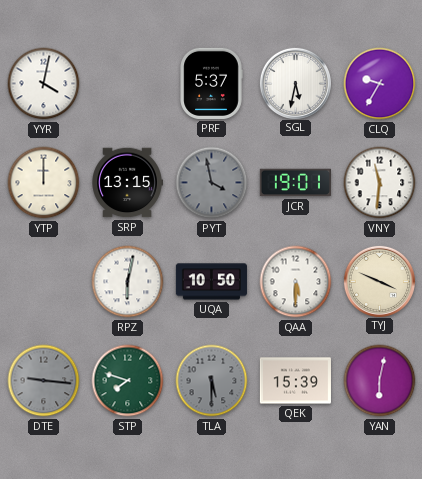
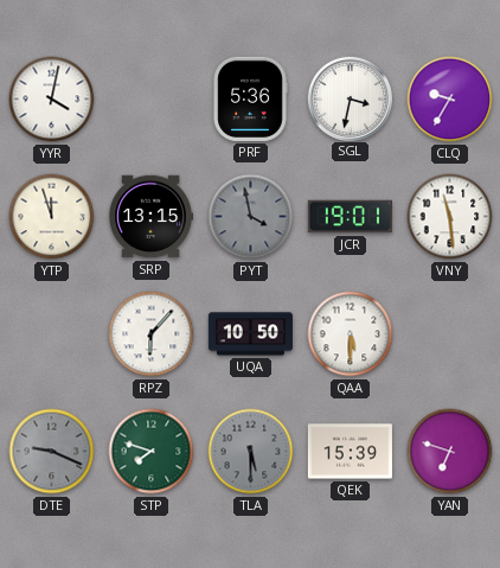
PRF: 5:37 -> 5:36 (250, 98)
SGL: 5:32 -> 3:32 (350, 98)
YTP: 12:00 -> 11:57 (52, 217)
VNY: 11:31 -> 11:29 (450, 217)
RPZ: 6:02 -> 6:07 (152, 334)
TYJ: 3:49 -> none (379, 281)
DTE: 9:16 -> 9:19 (52, 452)
YAN: 6:02 -> 6:48 (450, 452)
